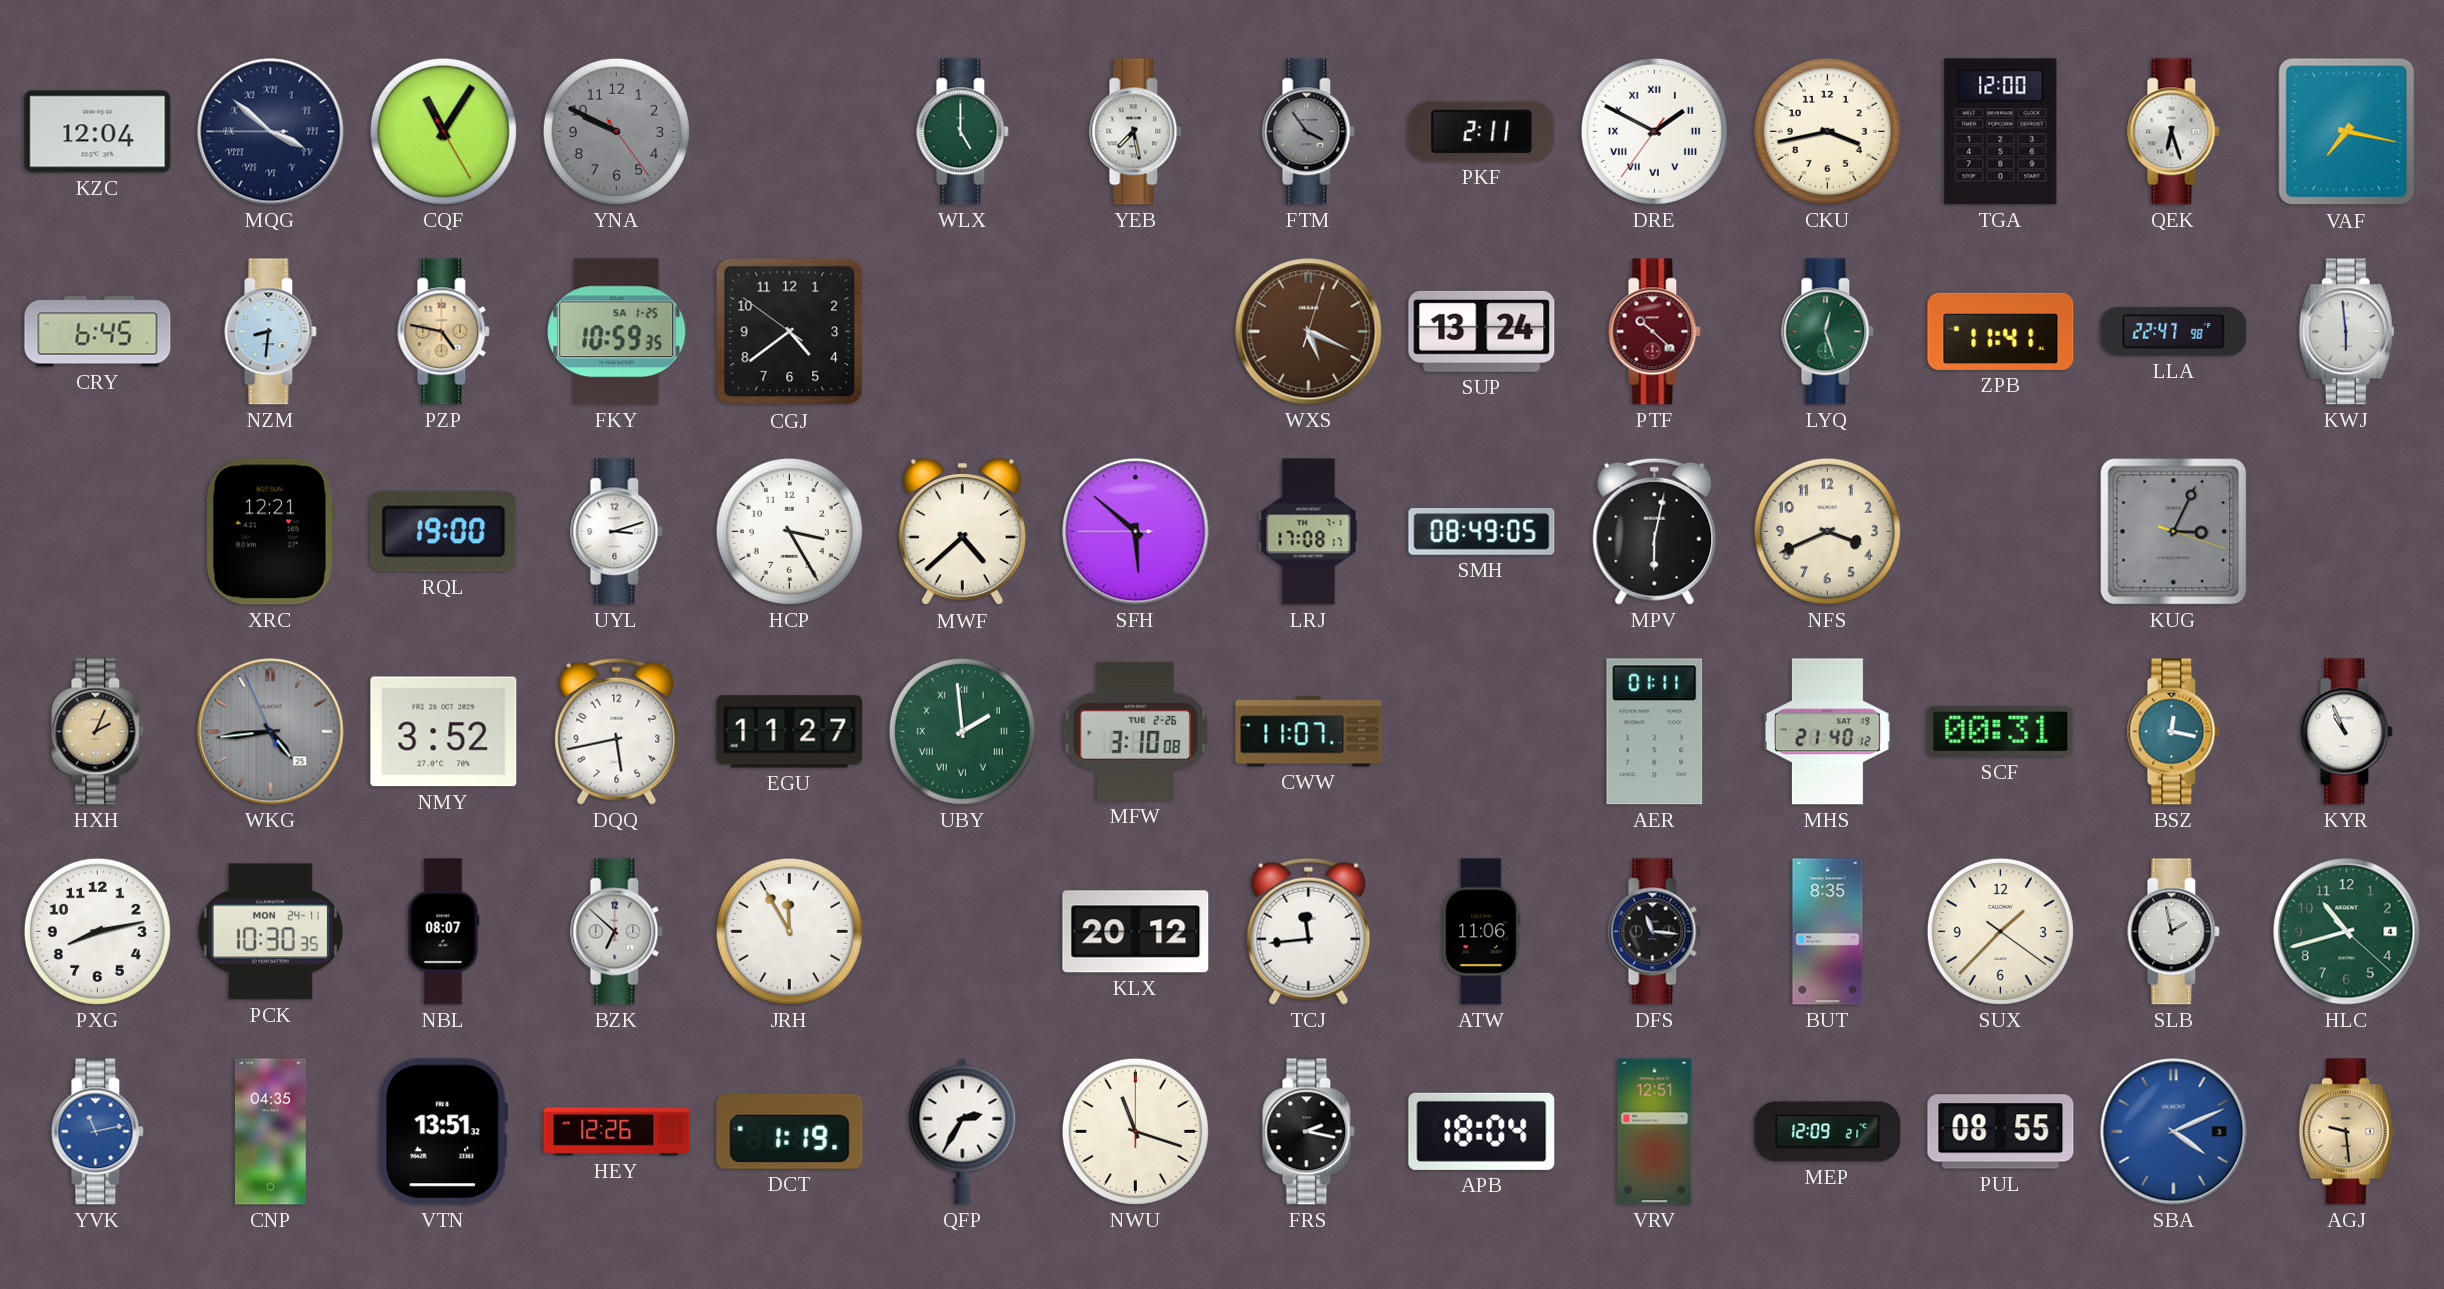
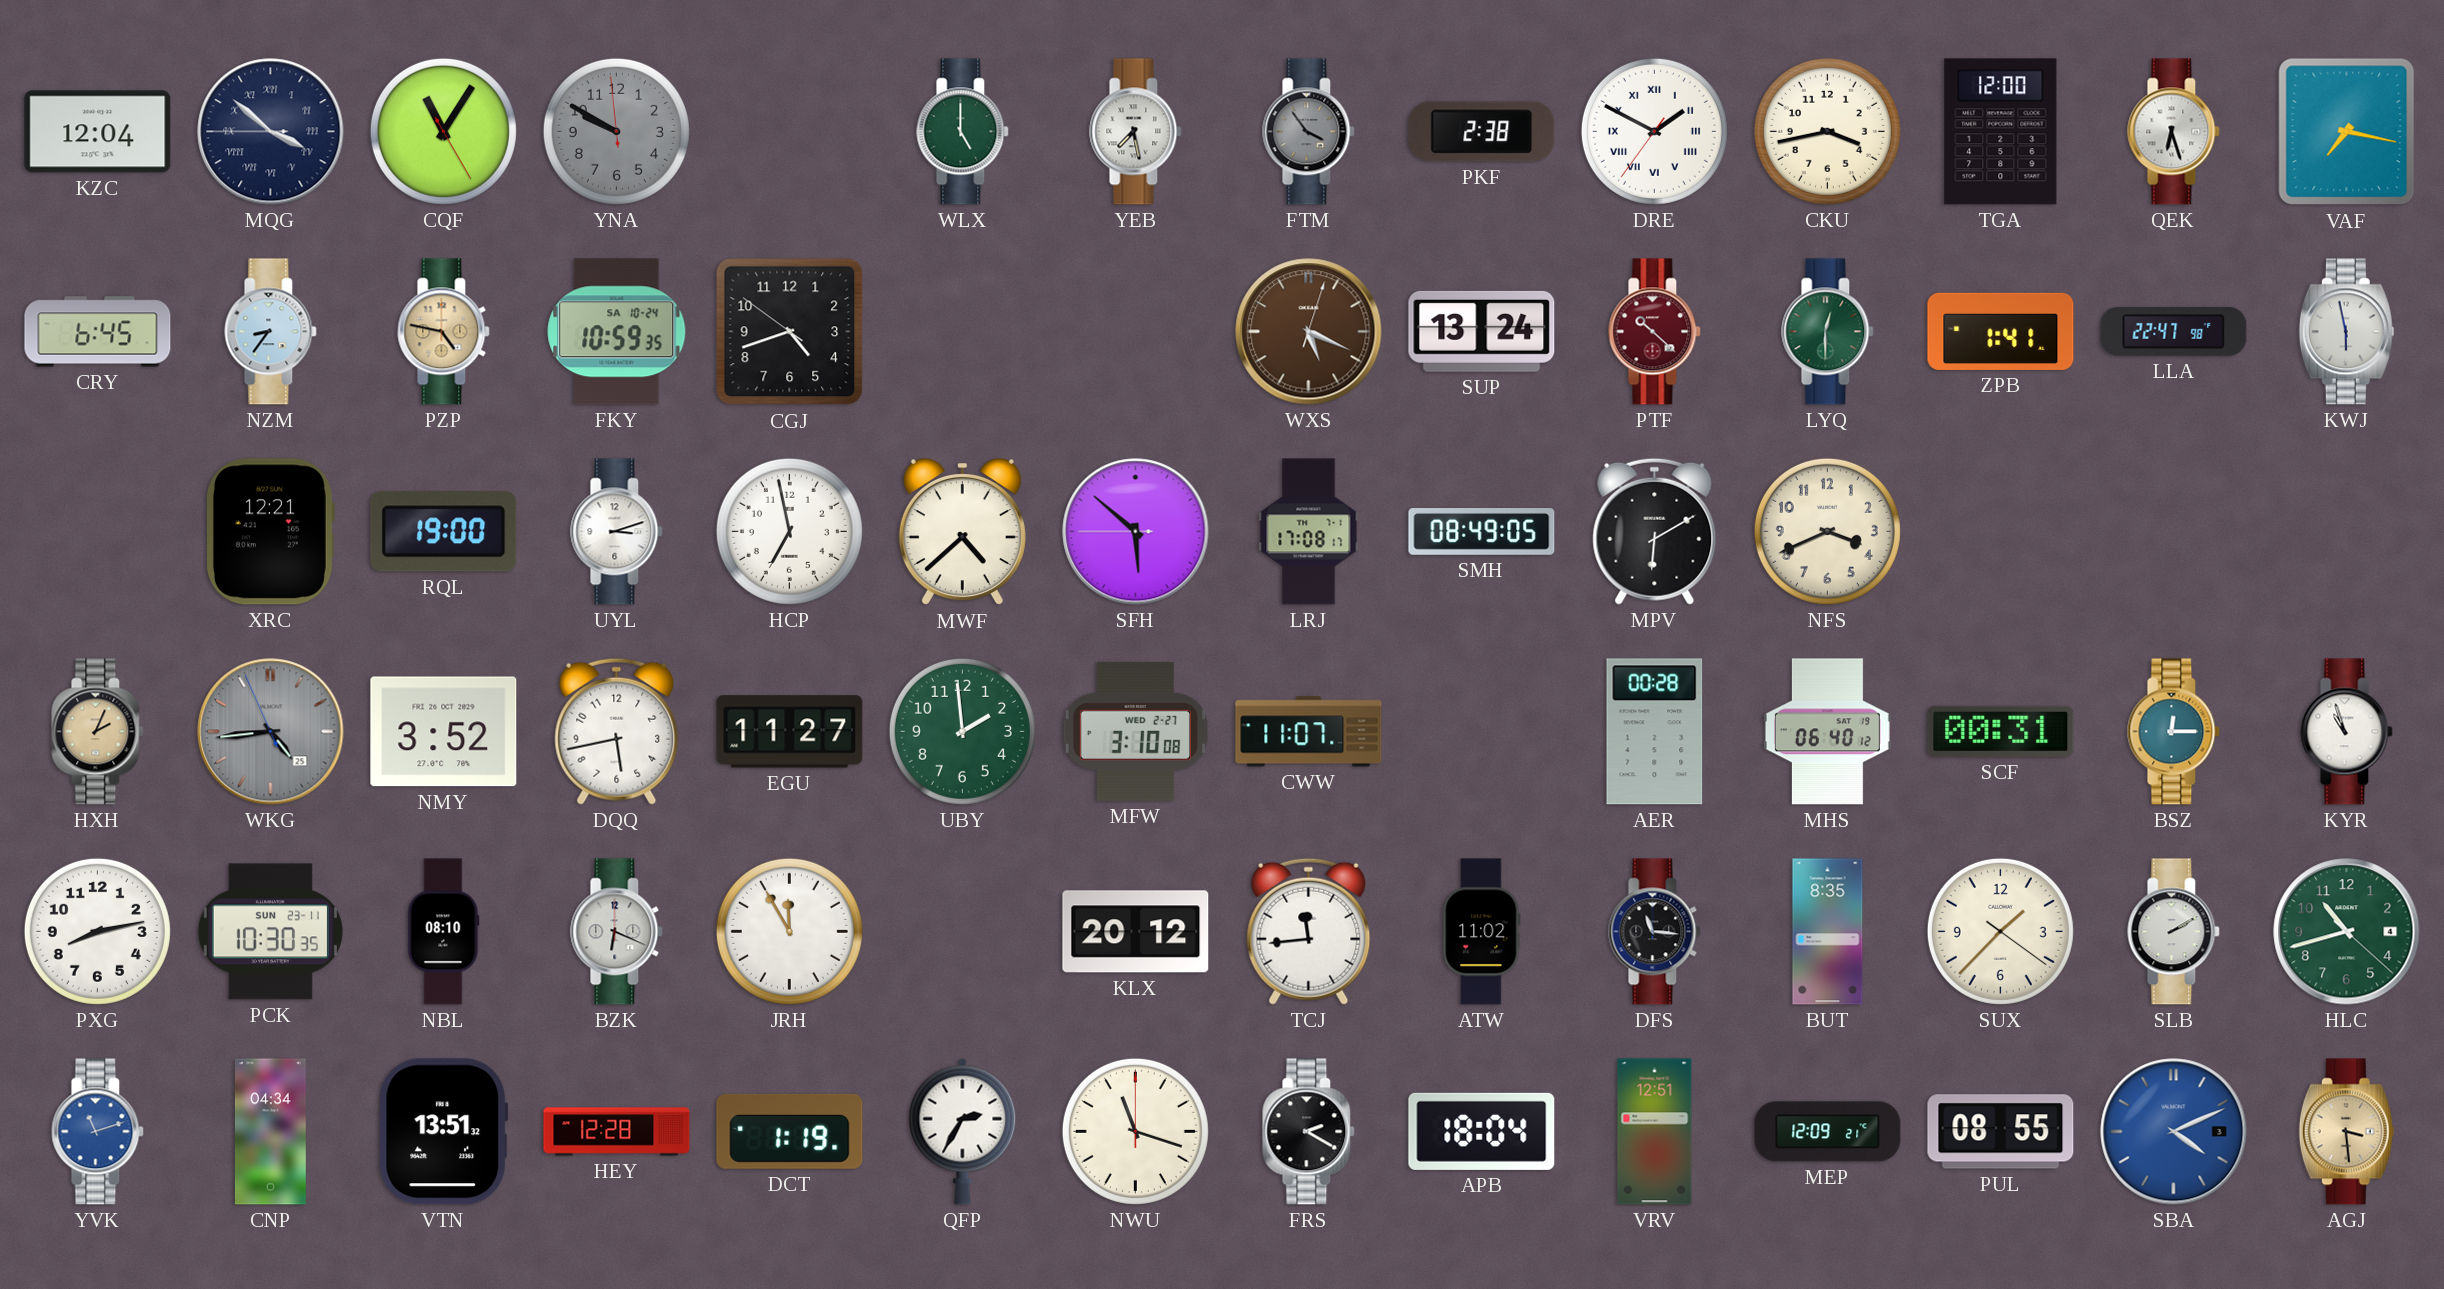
YNA: 9:49:24 -> 9:49:59 (616, 131)
PKF: 2:11 -> 2:38 (1482, 132)
NZM: 8:31 -> 8:36 (271, 332)
FKY date: SA 1-25 -> SA 10-24 (617, 332)
CGJ: 4:38 -> 4:41 (790, 332)
LYQ: 12:27 -> 12:30 (1828, 332)
ZPB: 11:41 -> 1:41 (2001, 331)
KWJ: 5:59 -> 5:58 (2346, 332)
HCP: 3:25 -> 6:58 (789, 531)
MPV: 6:02 -> 6:10 (1655, 531)
KUG: 3:04 -> none (2174, 532)
UBY numerals: Roman -> Arabic (962, 731)
MFW date: TUE 2-26 -> WED 2-27 (1135, 731)
AER: 01:11 -> 00:28 (1655, 732)
MHS: 21:40 -> 06:40 (1827, 732)
BSZ: 12:17 -> 12:15 (2174, 732)
KYR: 10:56 -> 10:57 (2347, 732)
PCK date: MON 24-11 -> SUN 23-11 (270, 932)
NBL: 08:07 -> 08:10 (444, 932)
BZK: 6:52 -> 6:19 (617, 932)
ATW: 11:06 -> 11:02 (1482, 932)
SLB: 1:58 -> 2:10 (2174, 932)
YVK: 11:13 -> 11:12 (98, 1132)
CNP: 04:35 -> 04:34 (270, 1132)
HEY: 12:26 -> 12:28 (617, 1132)
FRS: 2:17 -> 2:20 (1309, 1132)
AGJ: 9:29 -> 3:29 (2346, 1132)
